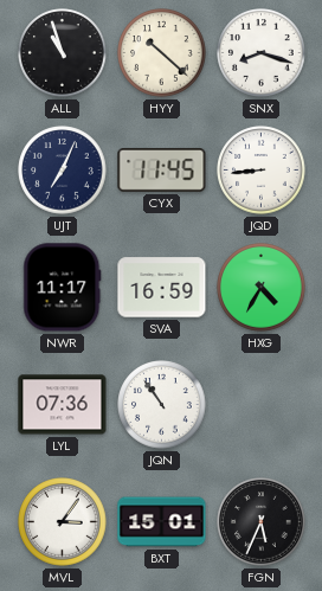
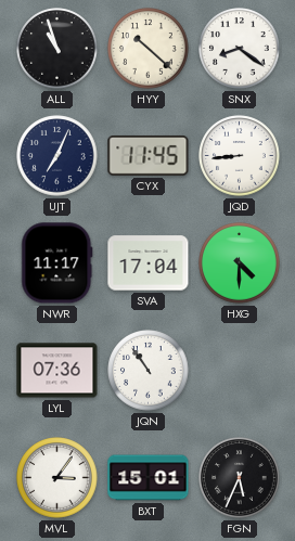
SNX: 8:18 -> 8:21 (240, 49)
SVA: 16:59 -> 17:04 (149, 263)
HXG: 4:35 -> 4:30 (240, 263)
